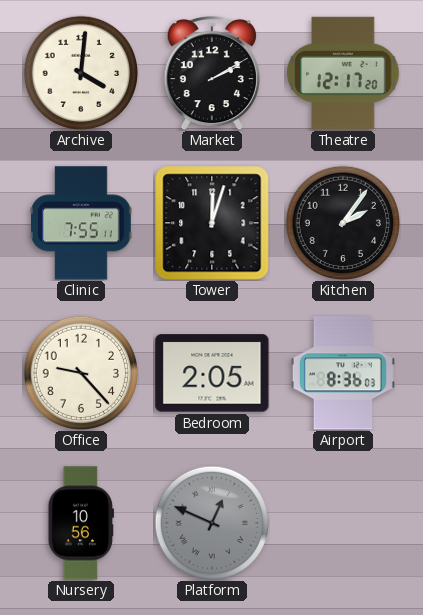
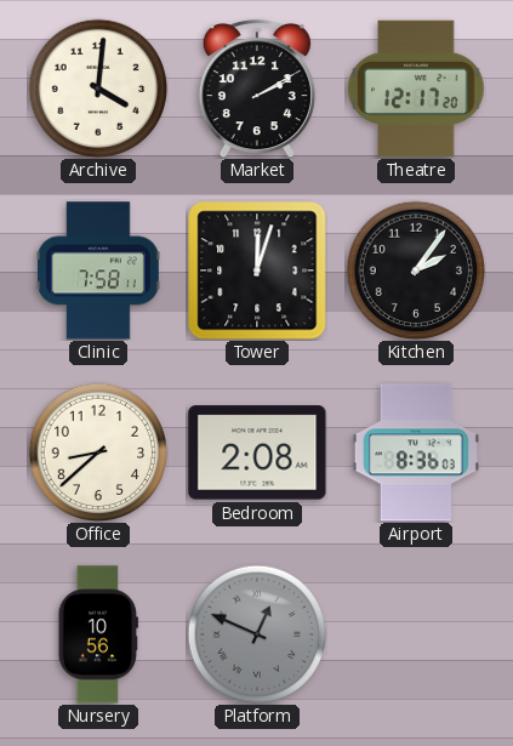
Clinic: 7:55 -> 7:58 (99, 271)
Office: 9:23 -> 8:38 (97, 451)
Bedroom: 2:05 -> 2:08 (257, 452)
